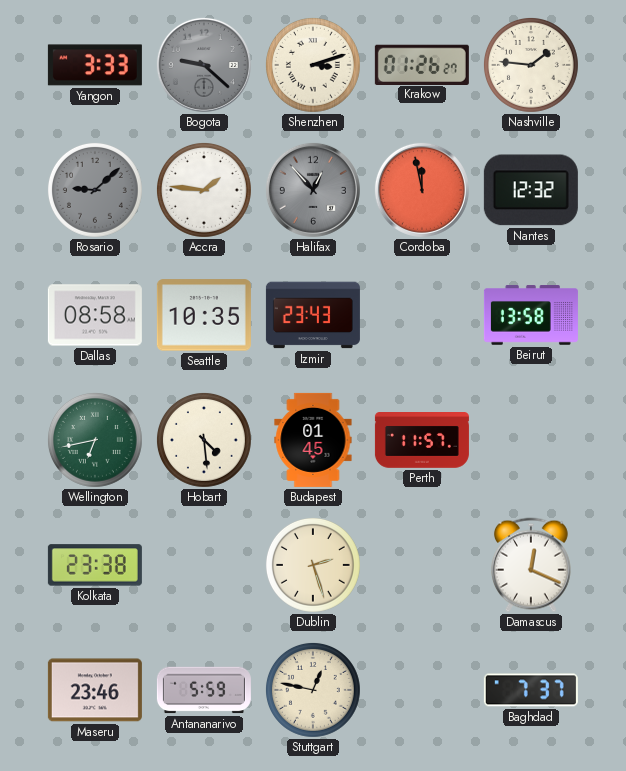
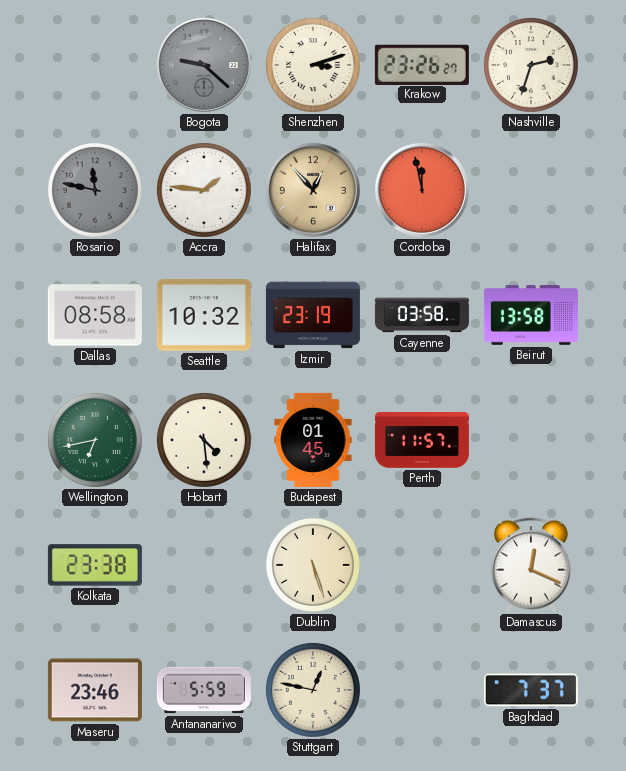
Yangon: 3:33 -> none (95, 65)
Krakow: 01:26 -> 23:26 (422, 64)
Nashville: 1:46 -> 2:33 (531, 65)
Rosario: 9:08 -> 11:47 (95, 190)
Halifax dial: grey -> champagne (313, 190)
Nantes: 12:32 -> none (531, 190)
Seattle: 10:35 -> 10:32 (204, 315)
Izmir: 23:43 -> 23:19 (313, 315)
Cayenne: none -> 03:58 (422, 315)
Dublin: 2:27 -> 5:27 (313, 565)
